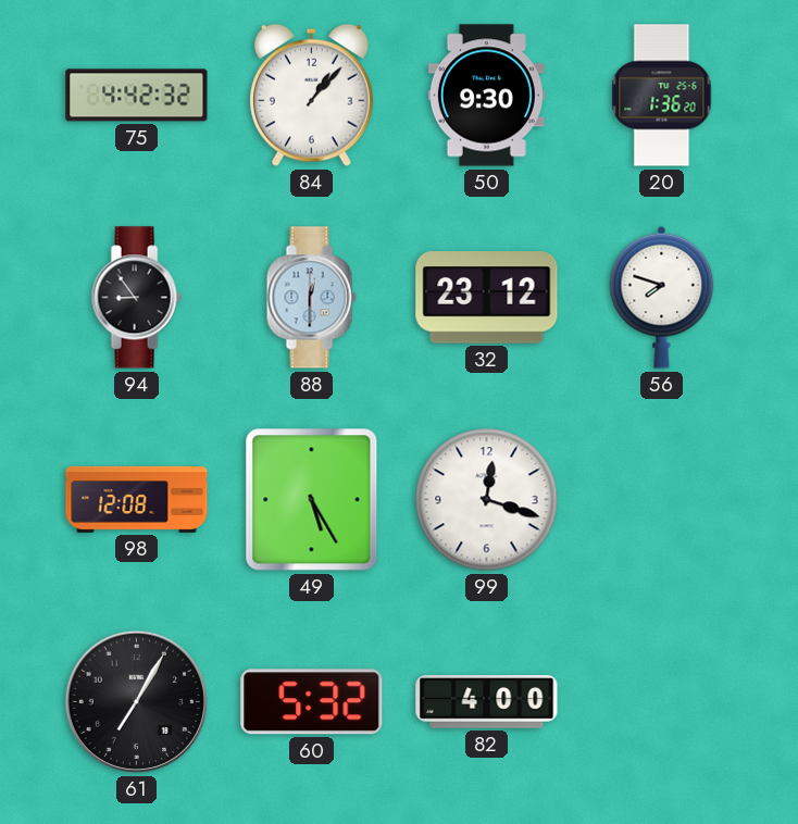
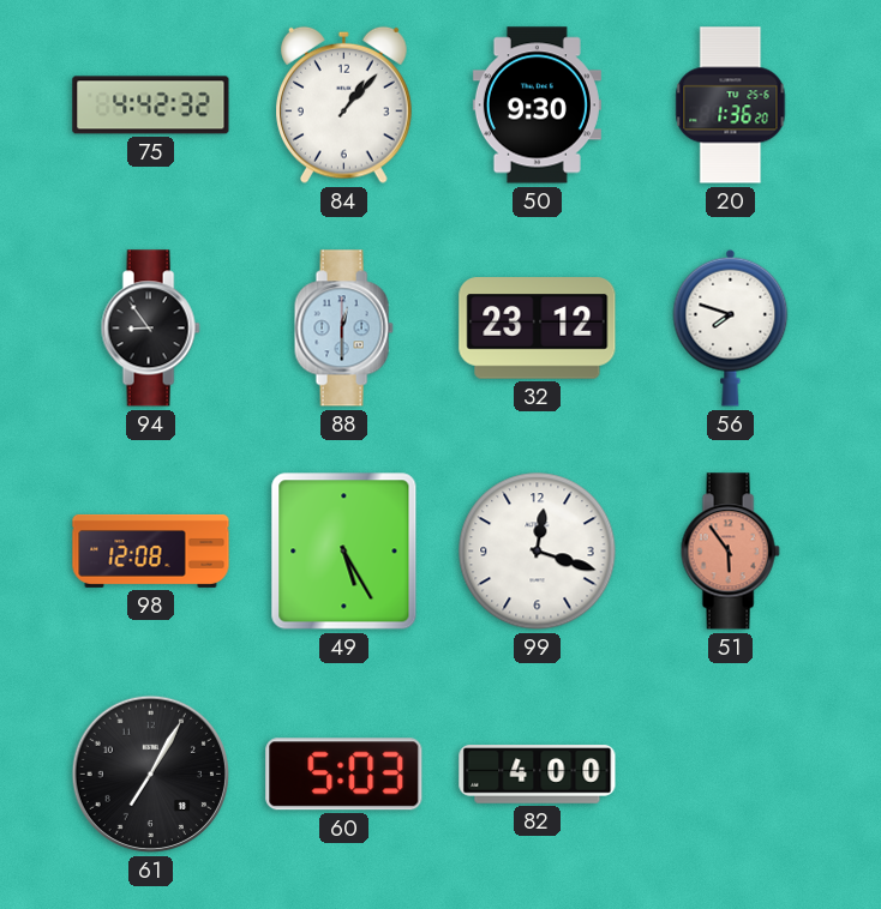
51: none -> 5:54 (730, 552)
60: 5:32 -> 5:03 (344, 775)
